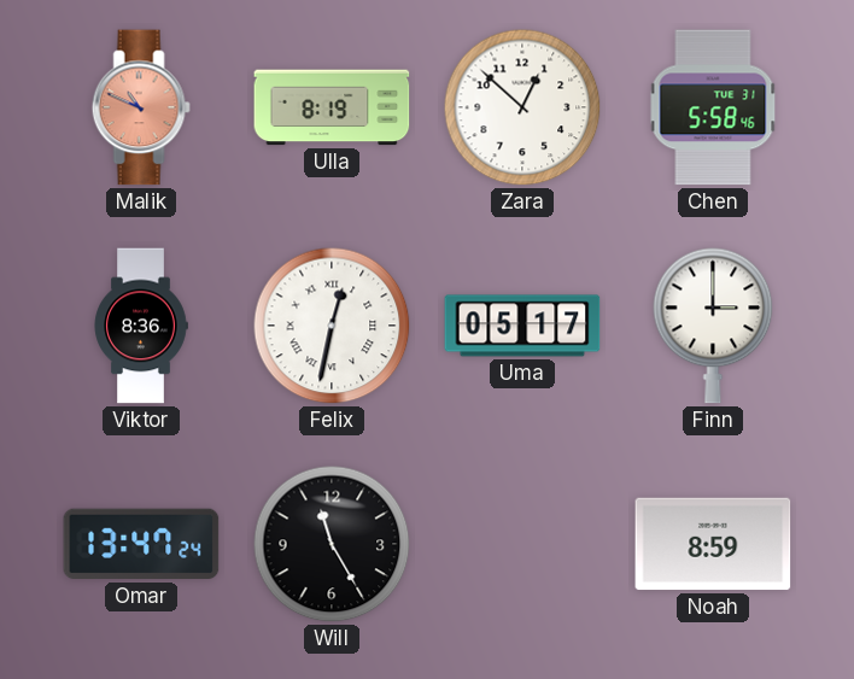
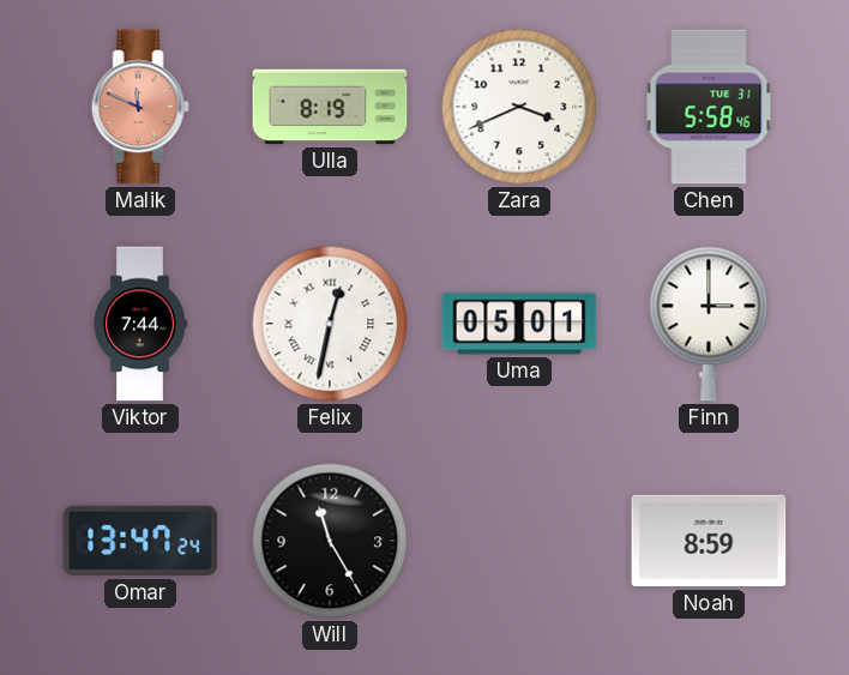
Malik: 10:49 -> 11:49 (140, 107)
Zara: 12:52 -> 3:41 (519, 107)
Viktor: 8:36 -> 7:44 (140, 324)
Uma: 05:17 -> 05:01 (519, 324)
